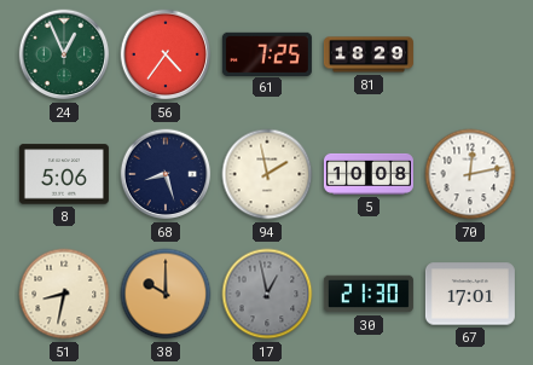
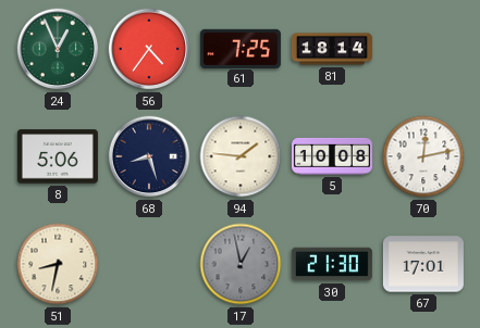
81: 18:29 -> 18:14 (332, 49)
94: 1:58 -> 1:46 (241, 156)
38: 10:00 -> none (166, 294)
